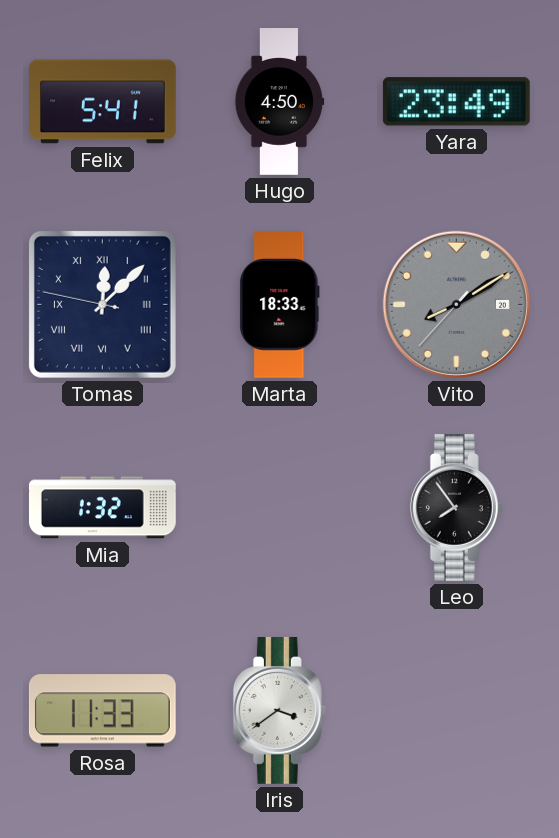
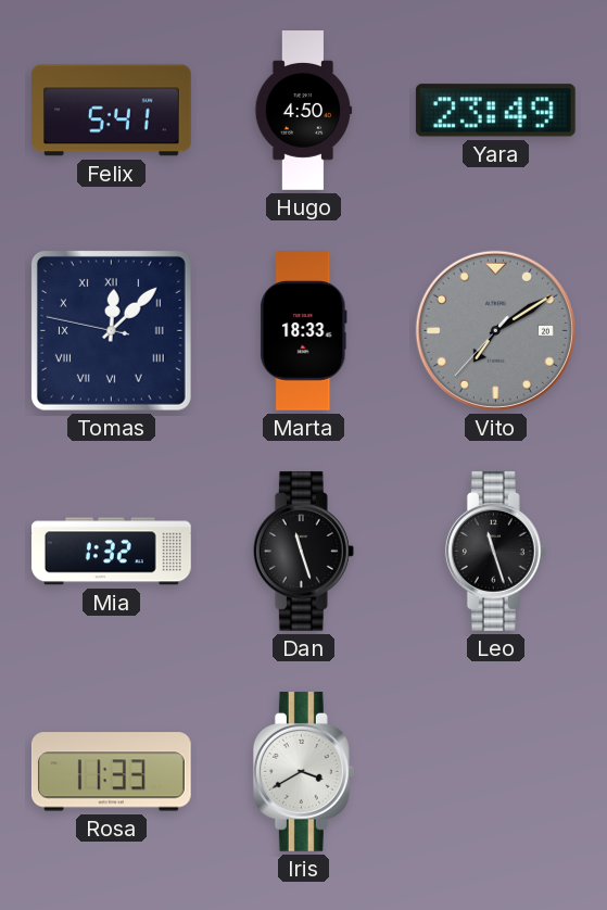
Vito: 8:09 -> 7:09 (495, 330)
Dan: none -> 11:27 (303, 551)
Leo: 7:54 -> 11:27 (495, 551)
Iris: 3:39 -> 3:40 (303, 771)
